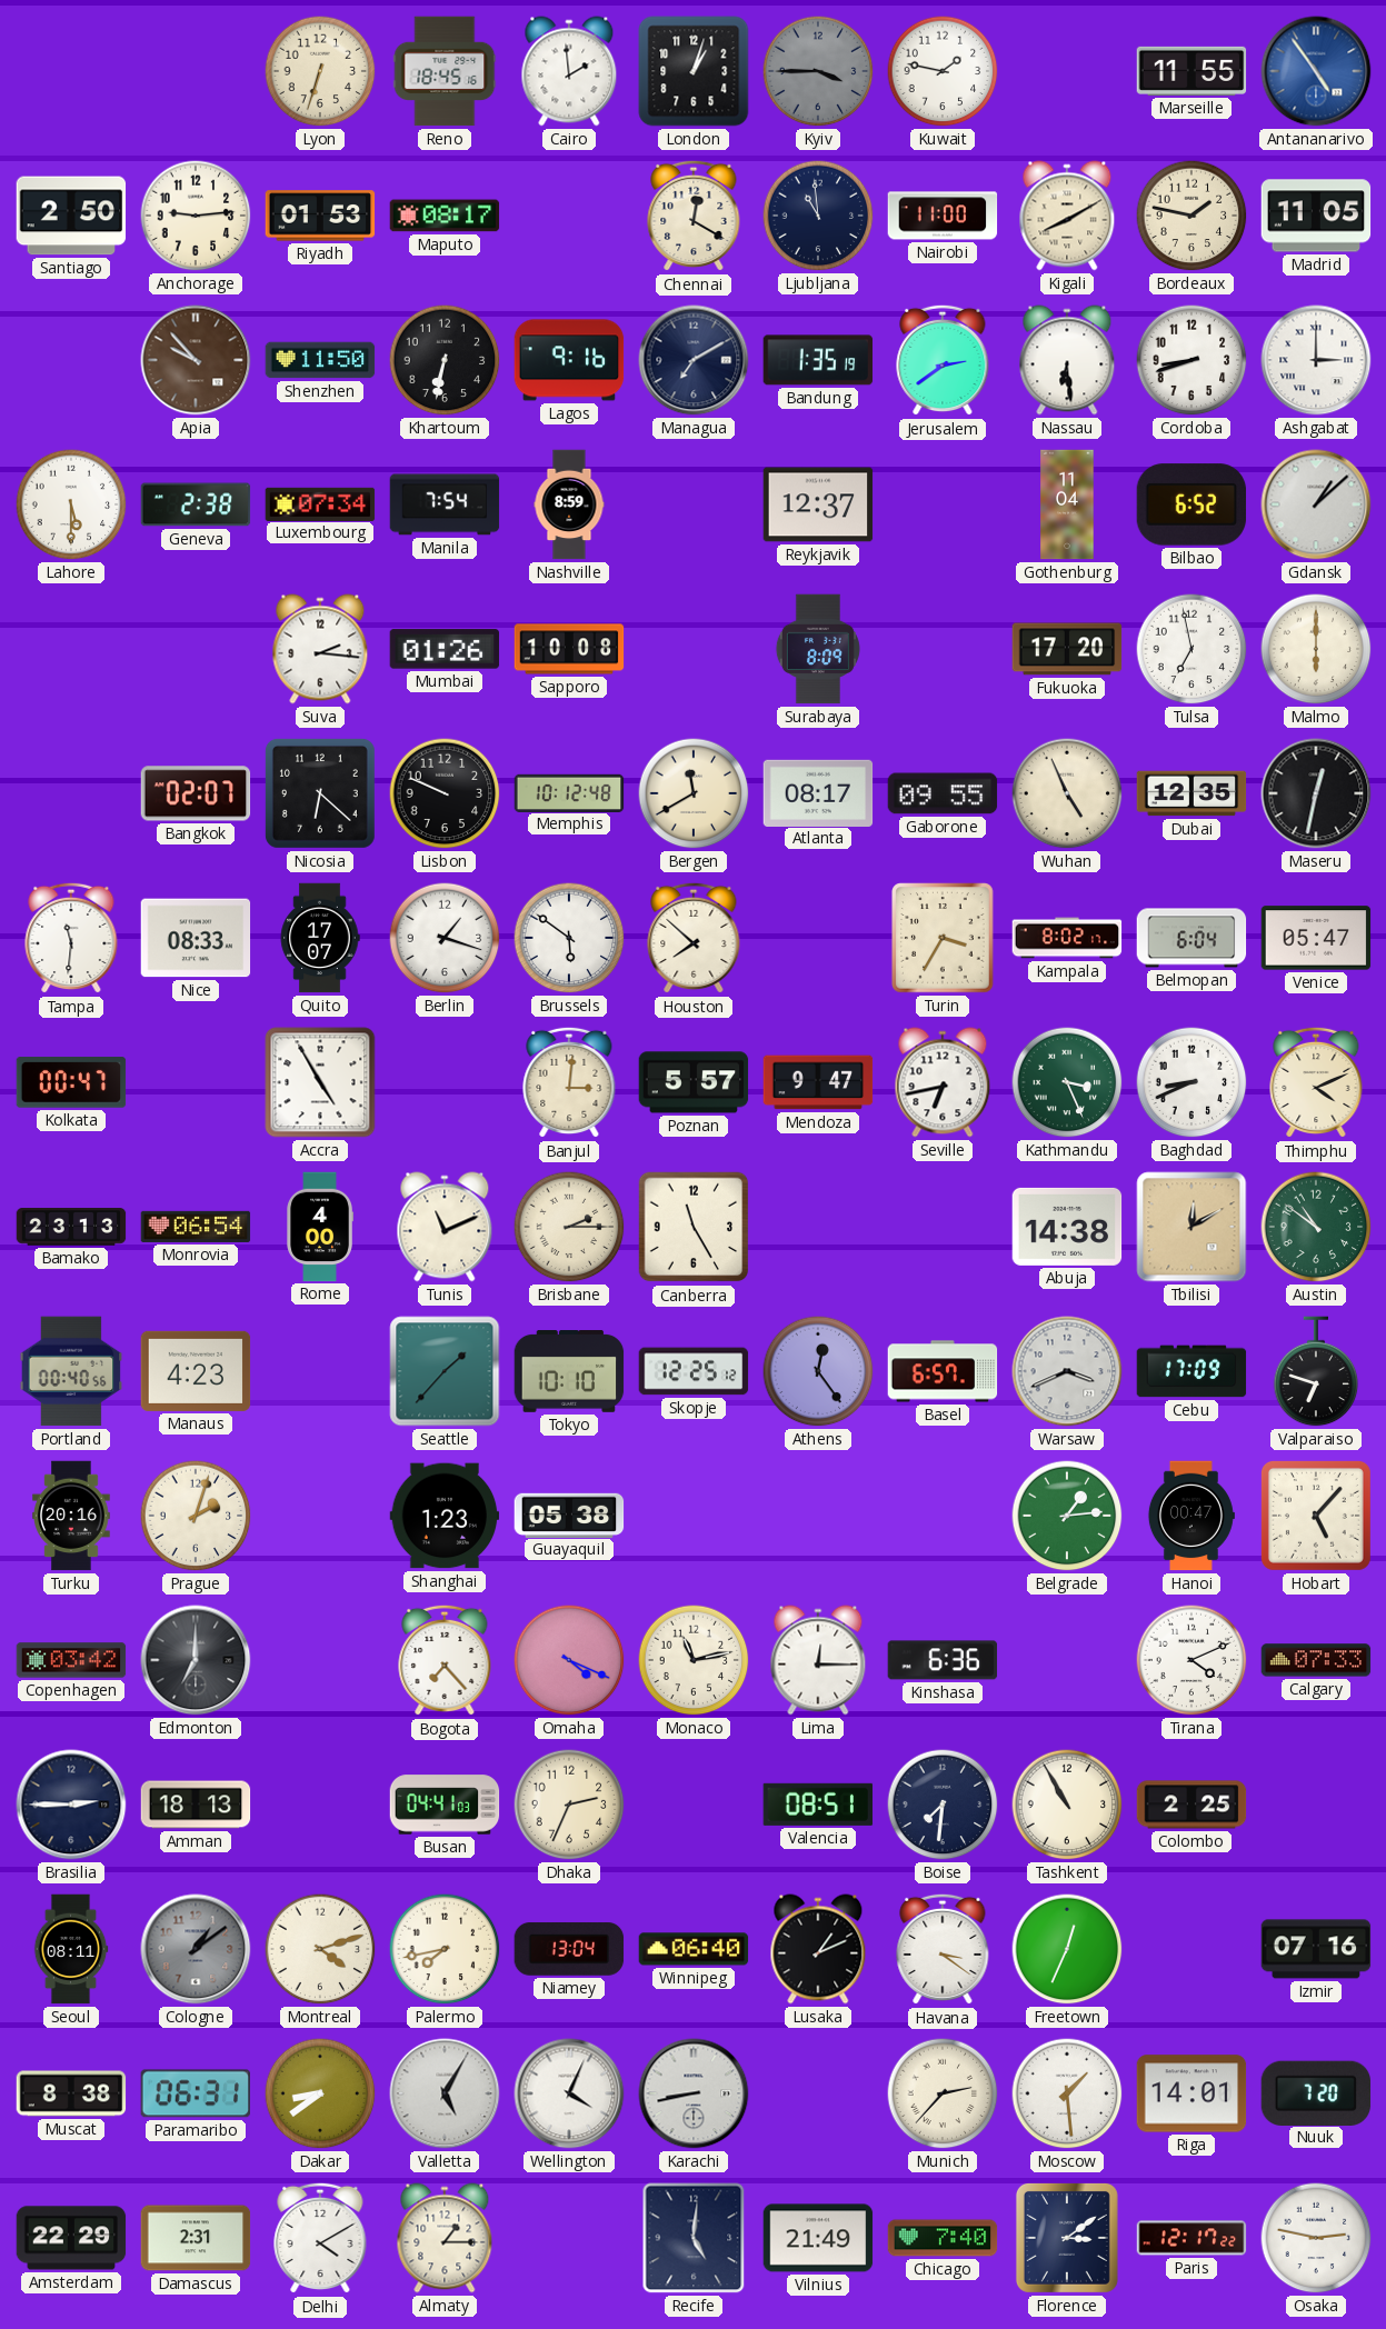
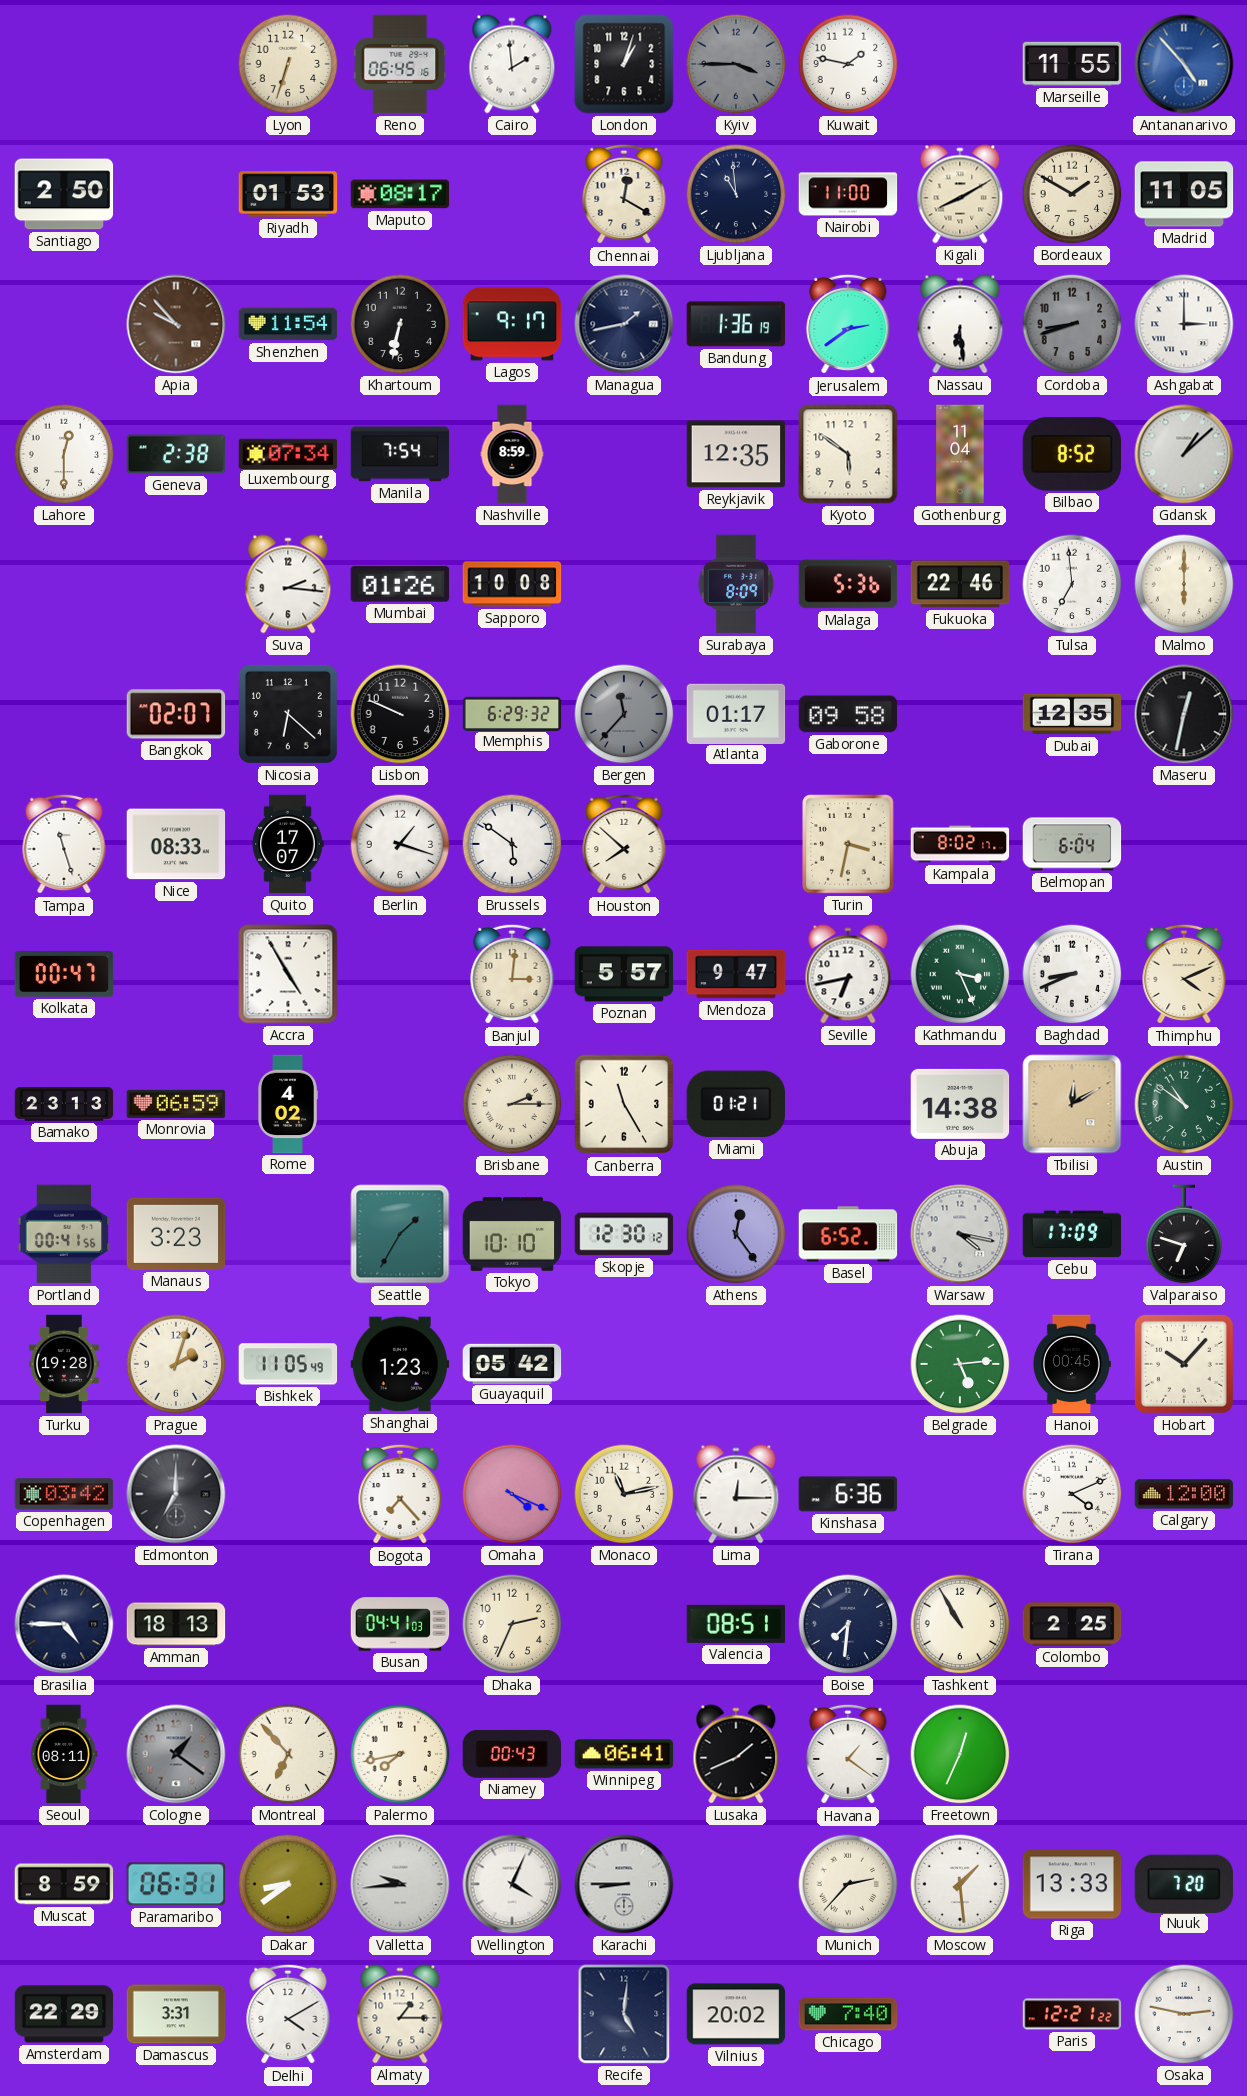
Reno: 18:45 -> 06:45 (400, 64)
Antananarivo: 4:54 -> 4:53 (1184, 64)
Anchorage: 9:14 -> none (196, 216)
Bordeaux: 1:47 -> 1:50 (1072, 194)
Shenzhen: 11:50 -> 11:54 (288, 324)
Lagos: 9:16 -> 9:17 (512, 324)
Managua: 7:10 -> 1:43 (624, 324)
Bandung: 1:35 -> 1:36 (736, 324)
Cordoba dial: white -> grey (1072, 324)
Lahore: 5:30 -> 12:30 (64, 454)
Reykjavik: 12:37 -> 12:35 (736, 454)
Kyoto: none -> 5:51 (848, 454)
Bilbao: 6:52 -> 8:52 (1072, 454)
Malaga: none -> 5:36 (848, 584)
Fukuoka: 17:20 -> 22:46 (960, 584)
Tulsa: 6:58 -> 6:59 (1072, 584)
Memphis: 10:12 -> 6:29 (512, 713)
Bergen: 11:40 -> 11:37 (624, 714)
Bergen dial: cream -> grey (624, 714)
Atlanta: 08:17 -> 01:17 (736, 713)
Gaborone: 09:55 -> 09:58 (848, 714)
Wuhan: 4:56 -> none (1067, 793)
Tampa: 11:31 -> 11:27 (64, 844)
Turin: 3:35 -> 3:32 (848, 844)
Venice: 05:47 -> none (1316, 938)
Monrovia: 06:54 -> 06:59 (176, 1104)
Rome: 4:00 -> 4:02 (287, 1104)
Tunis: 11:11 -> none (445, 1227)
Miami: none -> 01:21 (735, 1104)
Portland: 00:40 -> 00:41 (64, 1234)
Manaus: 4:23 -> 3:23 (176, 1234)
Seattle: 1:37 -> 1:35 (400, 1234)
Skopje: 12:25 -> 12:30 (624, 1234)
Basel: 6:57 -> 6:52 (848, 1234)
Warsaw: 3:41 -> 4:17 (960, 1234)
Turku: 20:16 -> 19:28 (64, 1364)
Bishkek: none -> 11:05 (288, 1364)
Guayaquil: 05:38 -> 05:42 (512, 1363)
Belgrade: 1:14 -> 5:14 (960, 1364)
Hanoi: 00:47 -> 00:45 (1071, 1364)
Hobart: 5:07 -> 10:07 (1184, 1364)
Calgary: 07:33 -> 12:00 (1184, 1494)
Brasilia: 2:45 -> 4:45 (64, 1624)
Cologne: 1:09 -> 1:21 (176, 1754)
Montreal: 4:12 -> 6:53 (288, 1754)
Niamey: 13:04 -> 00:43 (512, 1755)
Winnipeg: 06:40 -> 06:41 (624, 1754)
Lusaka: 1:11 -> 1:41 (736, 1754)
Havana: 3:21 -> 1:21 (848, 1754)
Izmir: 07:16 -> none (1316, 1949)
Muscat: 8:38 -> 8:59 (64, 1884)
Valletta: 5:05 -> 9:44 (400, 1884)
Karachi: 8:43 -> 8:45 (624, 1884)
Riga: 14:01 -> 13:33 (1072, 1884)
Damascus: 2:31 -> 3:31 (176, 2014)
Vilnius: 21:49 -> 20:02 (736, 2014)
Florence: 3:09 -> none (1067, 2238)
Paris: 12:17 -> 12:21 (1072, 2014)
